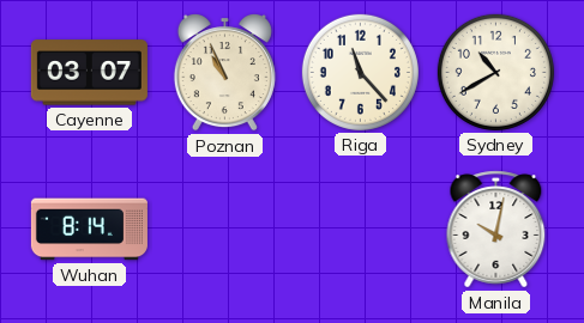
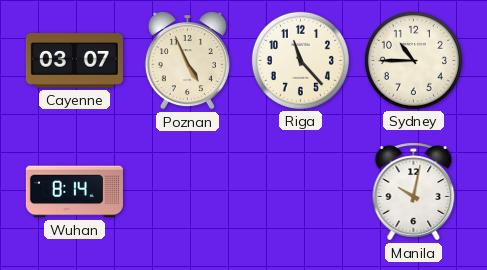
Poznan: 10:56 -> 4:56 (187, 61)
Sydney: 10:40 -> 10:45 (413, 60)
